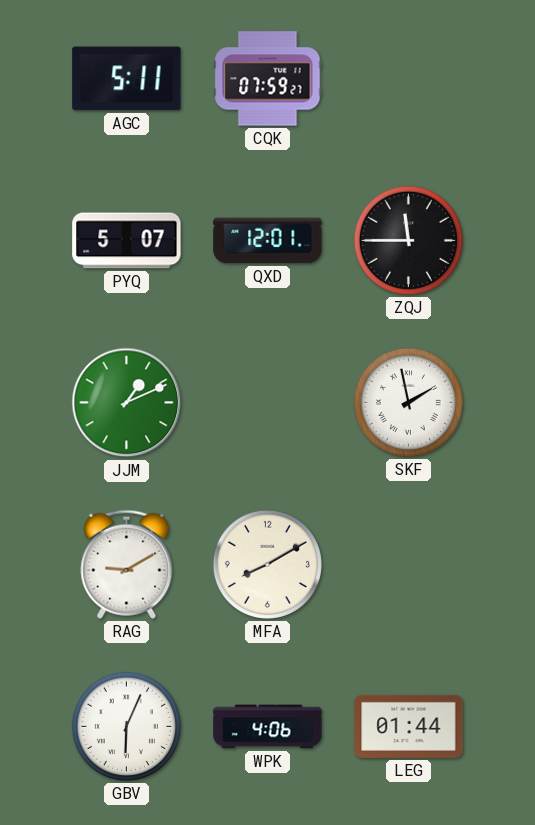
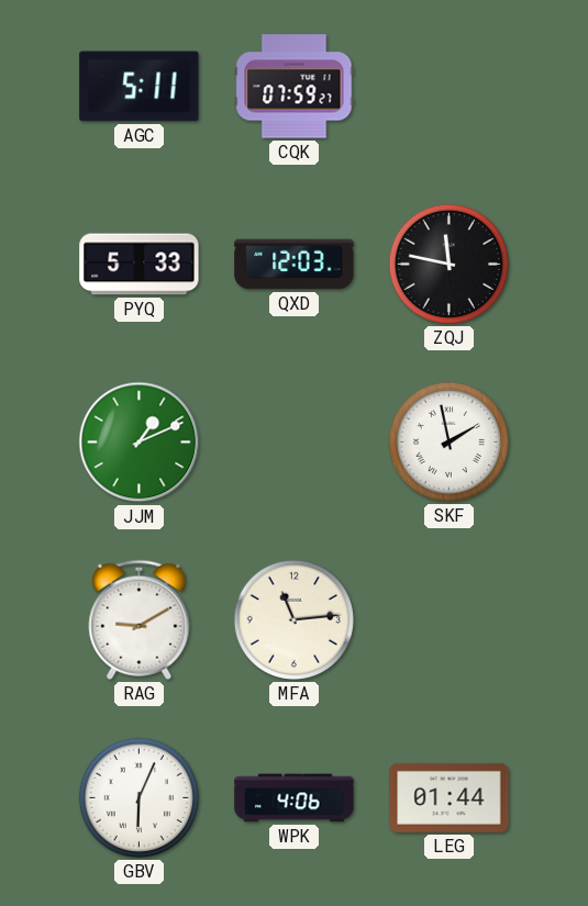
PYQ: 5:07 -> 5:33 (140, 265)
QXD: 12:01 -> 12:03 (295, 265)
ZQJ: 11:45 -> 11:47 (448, 264)
MFA: 8:10 -> 11:14 (293, 619)
